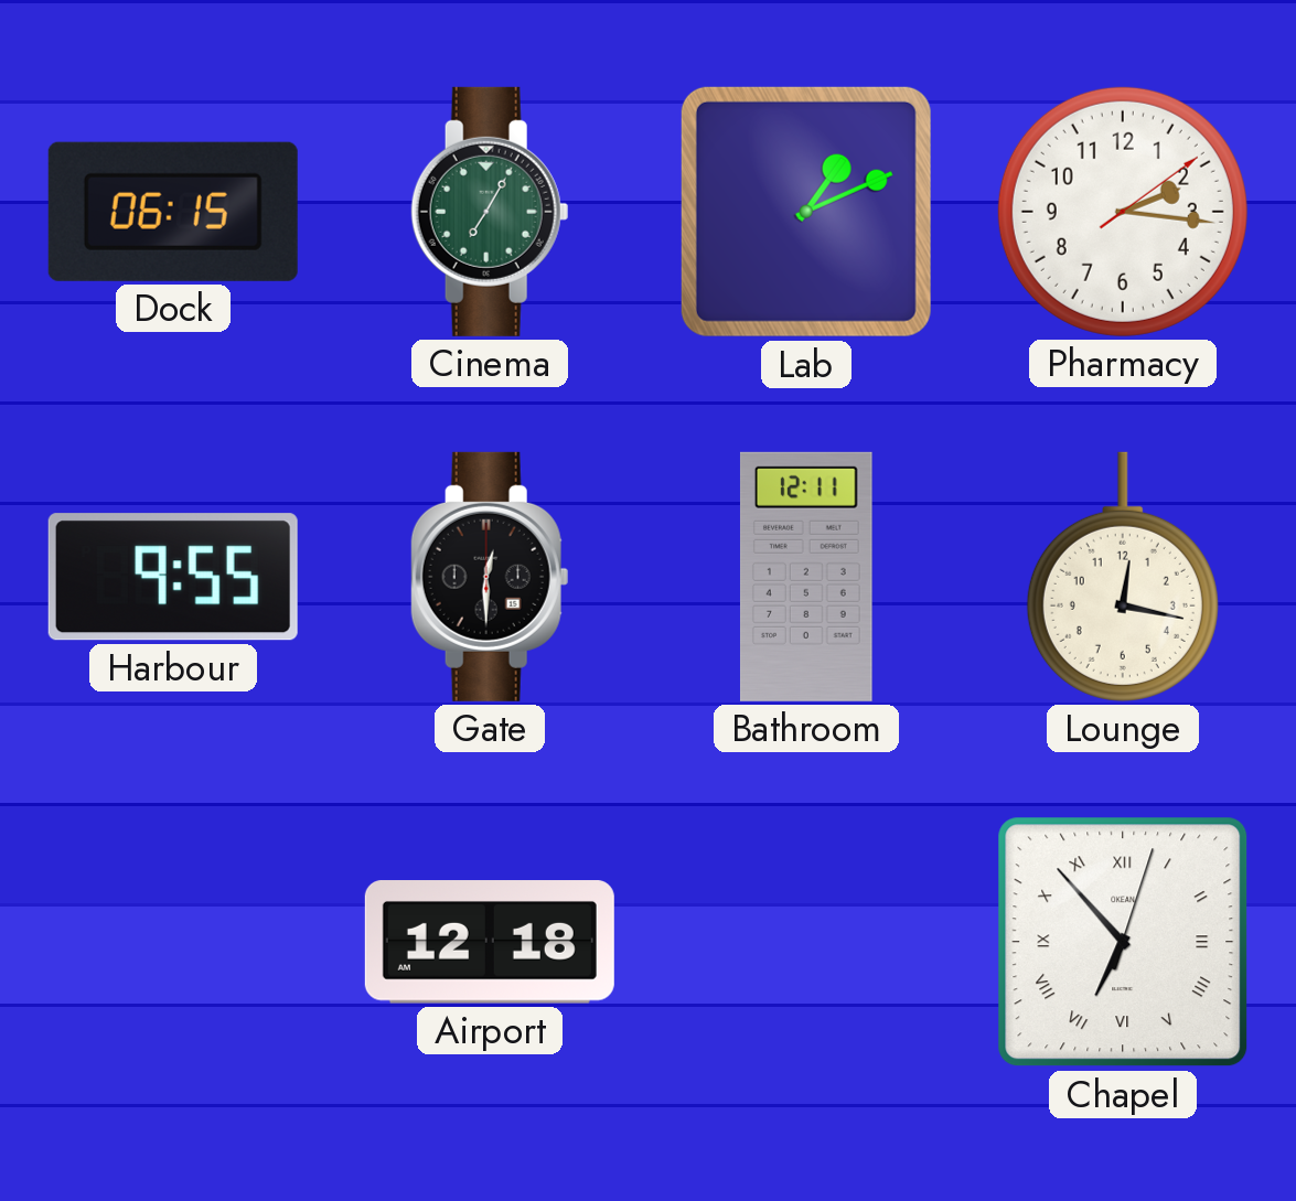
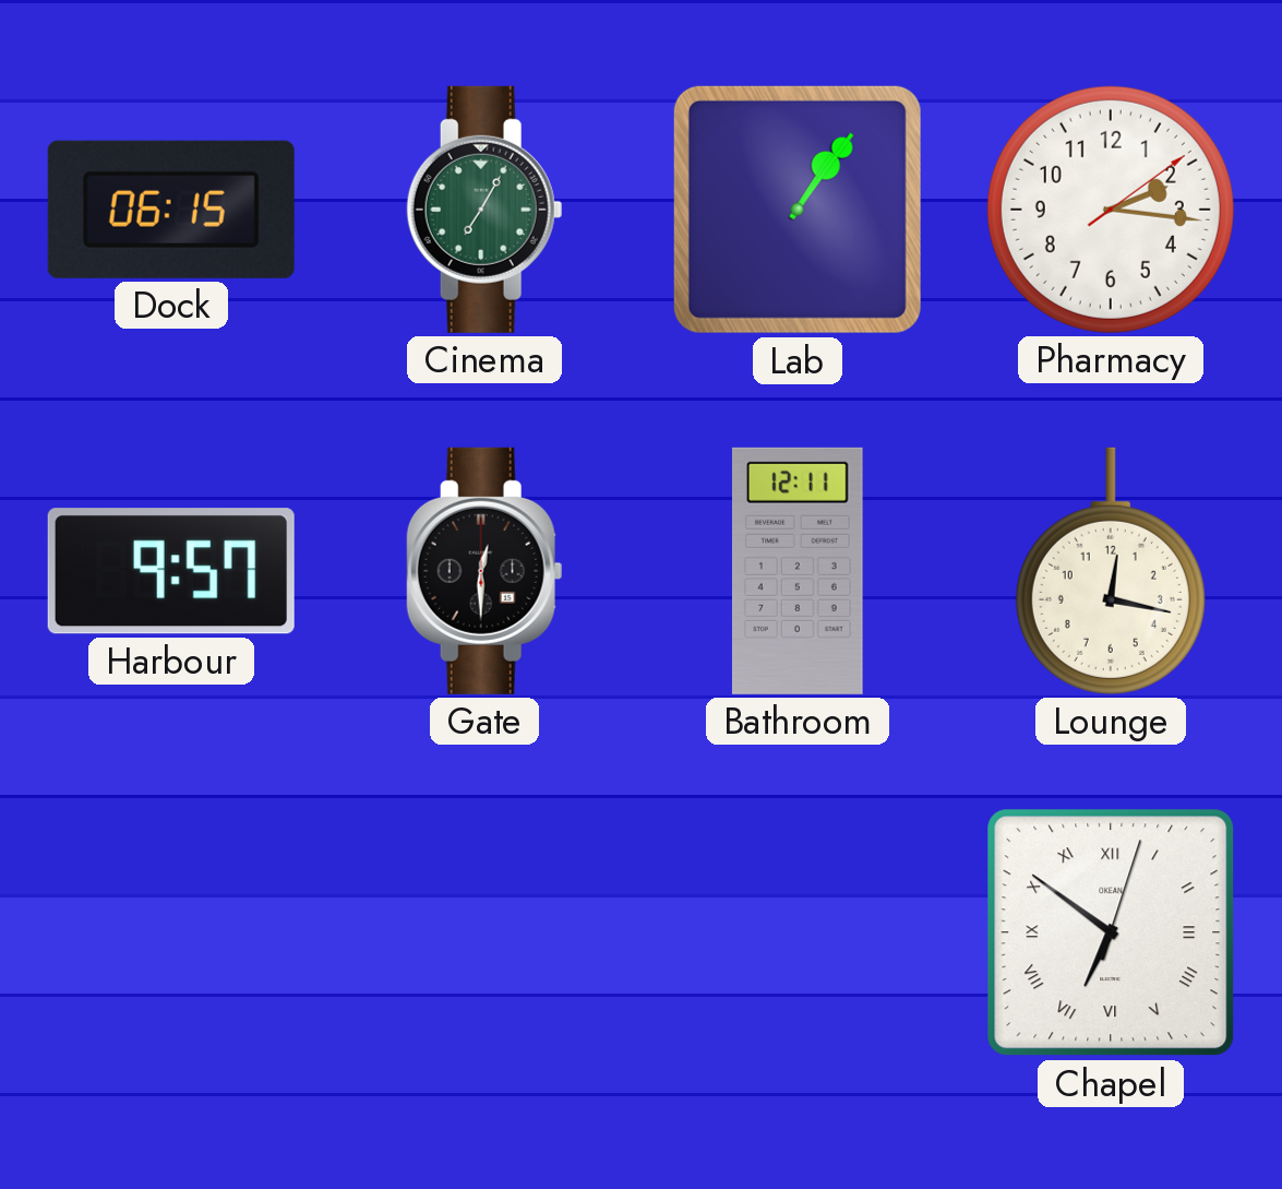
Lab: 1:11 -> 1:06 (798, 210)
Harbour: 9:55 -> 9:57 (171, 571)
Airport: 12:18 -> none (490, 942)
Chapel: 6:53 -> 6:51 (1111, 932)
